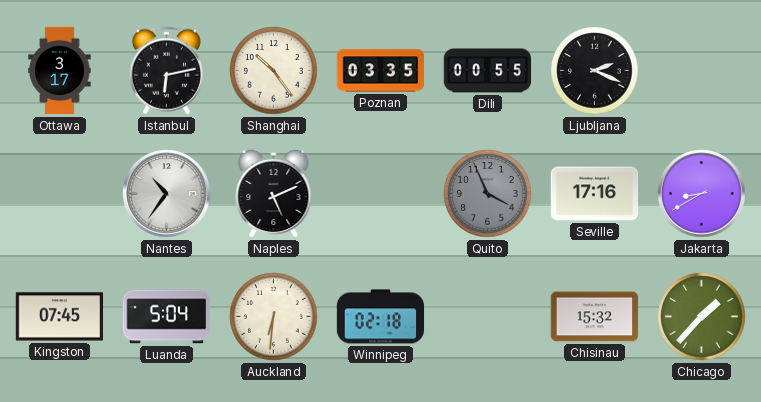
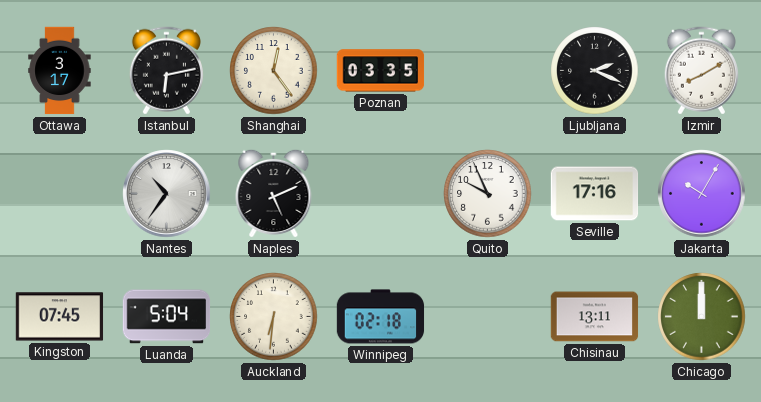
Shanghai: 10:24 -> 12:24 (274, 71)
Dili: 00:55 -> none (488, 71)
Izmir: none -> 8:10 (701, 71)
Quito: 3:56 -> 9:56 (488, 194)
Quito dial: grey -> white (488, 194)
Jakarta: 8:40 -> 10:05 (702, 194)
Chisinau: 15:32 -> 13:11 (595, 317)
Chicago: 1:37 -> 12:00 (702, 317)
